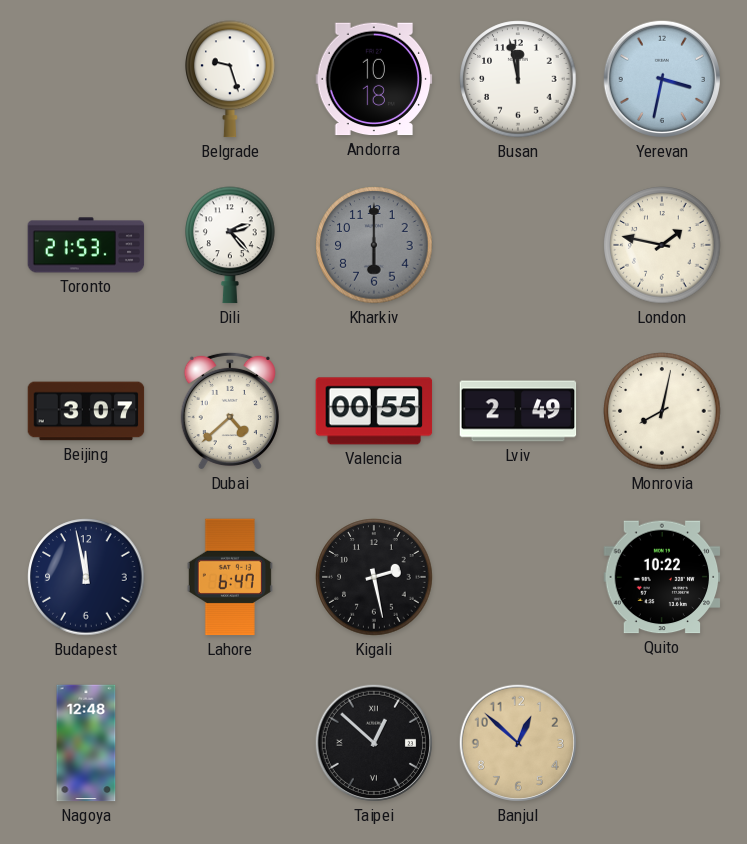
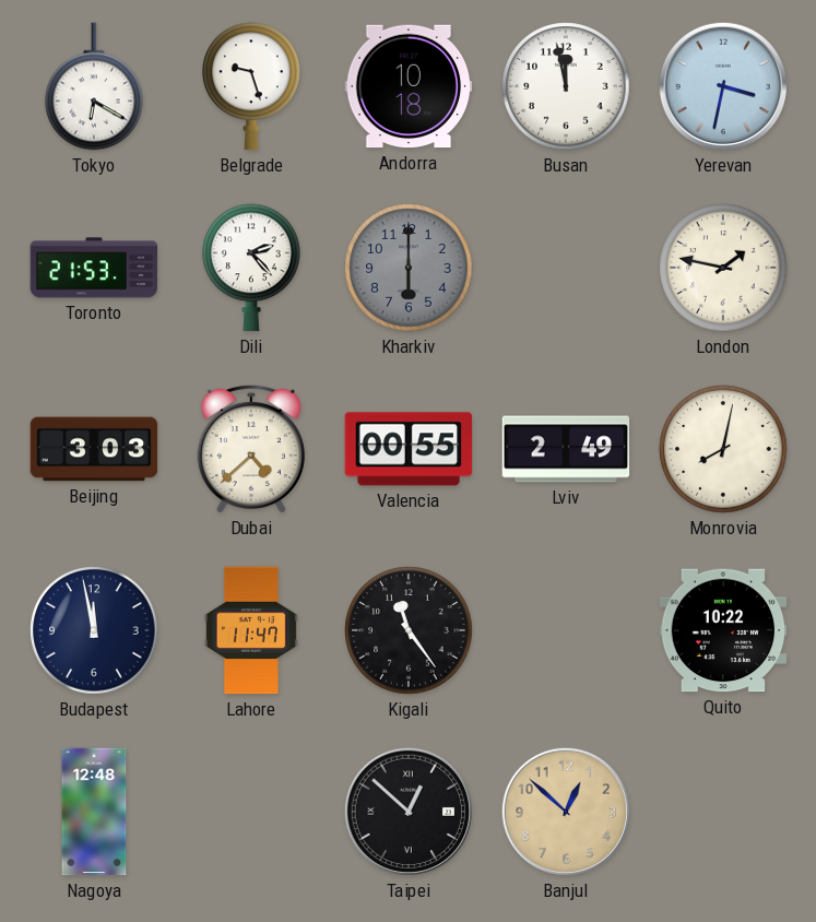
Tokyo: none -> 6:20 (94, 86)
Beijing: 3:07 -> 3:03 (94, 449)
Lahore: 6:47 -> 11:47 (251, 630)
Kigali: 2:28 -> 11:24 (409, 630)
